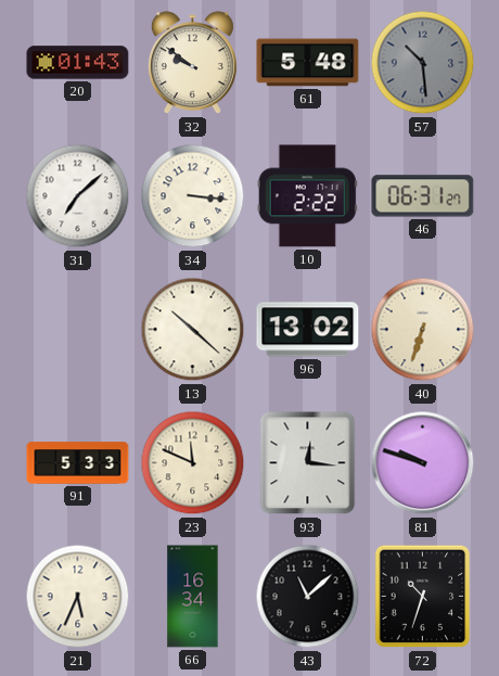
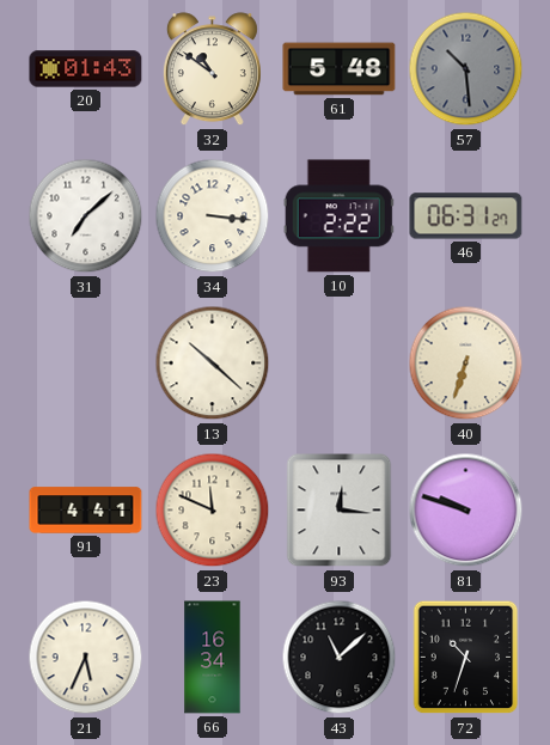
32: 9:51 -> 10:51 (212, 69)
96: 13:02 -> none (308, 330)
91: 5:33 -> 4:41 (86, 511)
